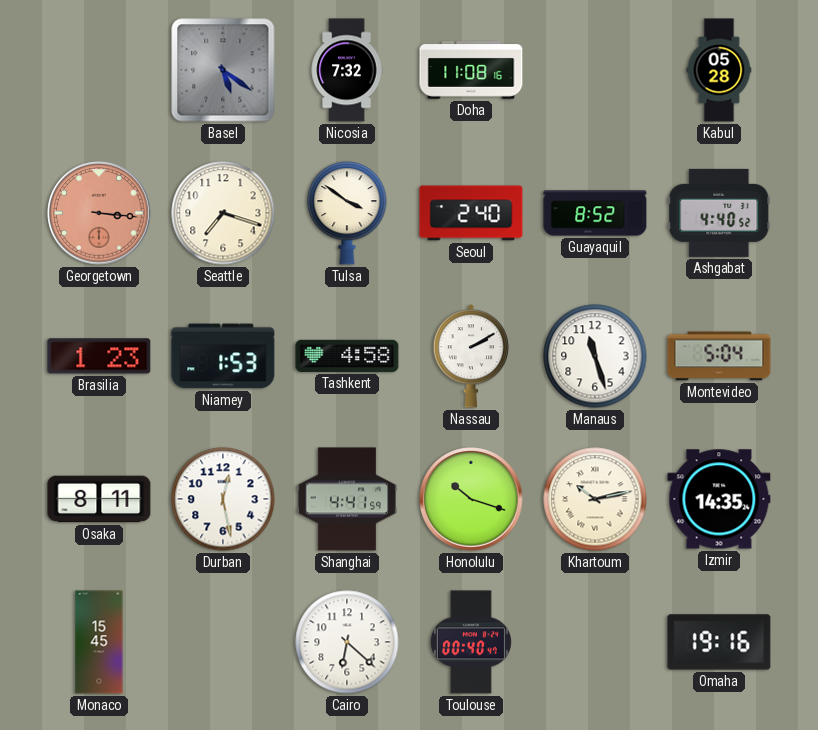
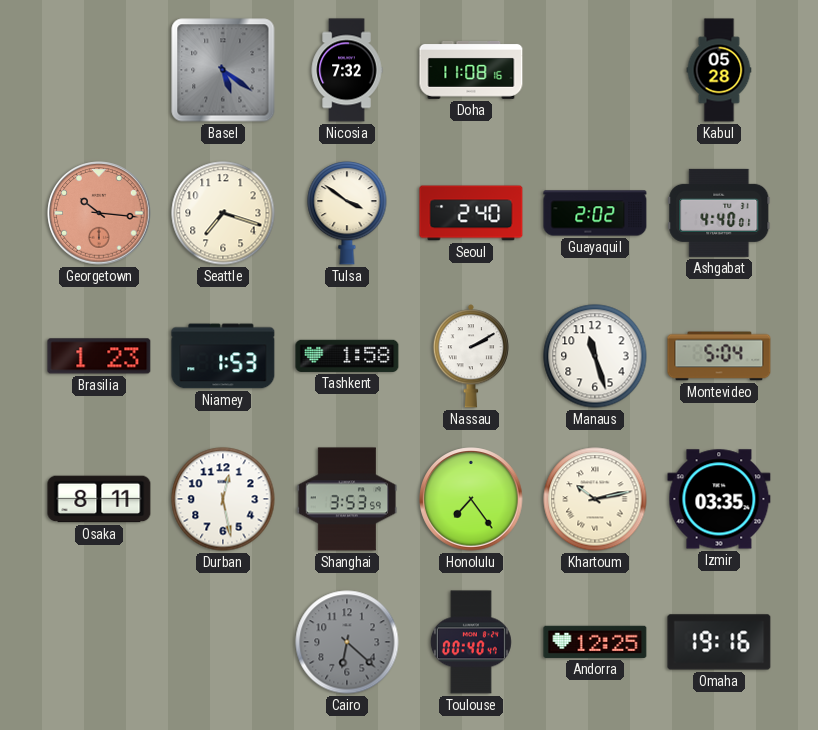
Georgetown: 3:16 -> 10:16 (99, 213)
Guayaquil: 8:52 -> 2:02 (595, 213)
Ashgabat: 4:40:52 -> 4:40:01 (719, 213)
Tashkent: 4:58 -> 1:58 (347, 356)
Shanghai: 4:41 -> 3:53 (347, 499)
Honolulu: 10:18 -> 7:24 (471, 499)
Izmir: 14:35 -> 03:35 (719, 499)
Monaco: 15:45 -> none (99, 642)
Cairo dial: white -> grey (347, 642)
Andorra: none -> 12:25 (595, 642)
